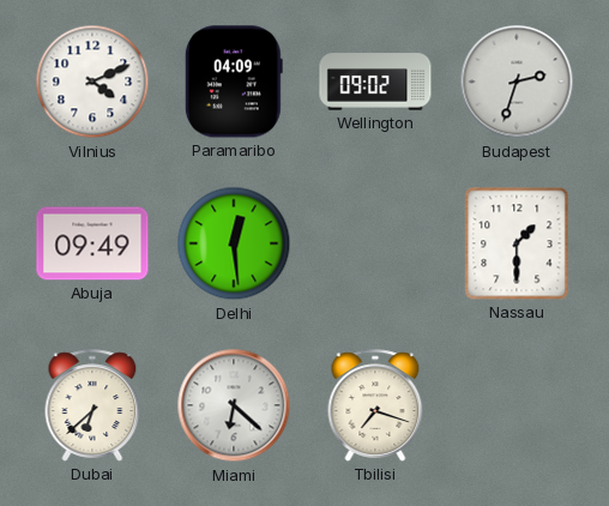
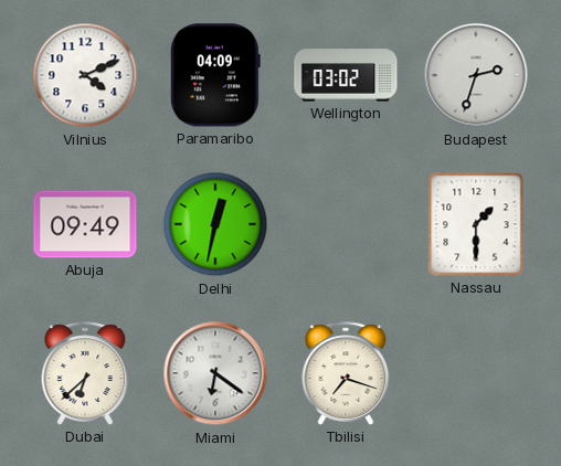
Wellington: 09:02 -> 03:02 (346, 75)
Delhi: 12:29 -> 12:32 (215, 224)
Miami: 6:22 -> 6:21 (215, 373)
